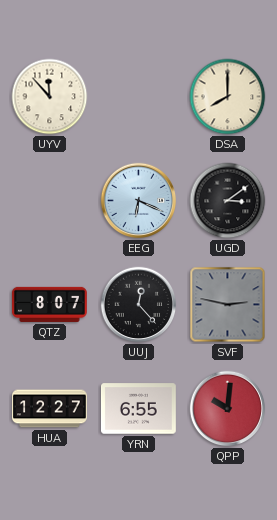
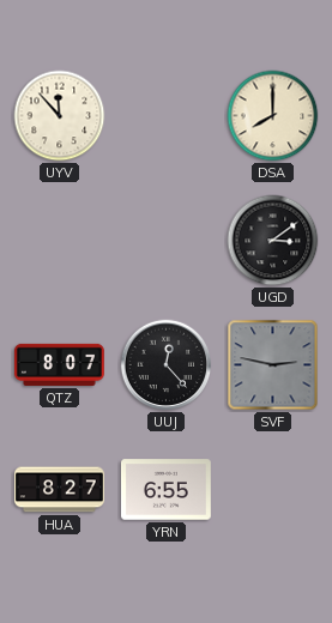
EEG: 6:19 -> none (139, 201)
HUA: 12:27 -> 8:27 (59, 490)
QPP: 10:01 -> none (228, 409)
